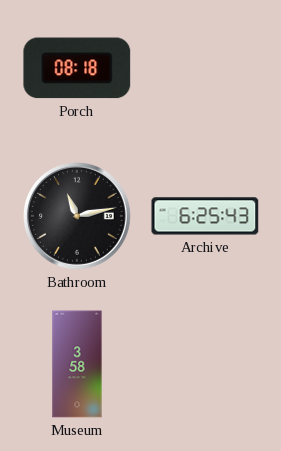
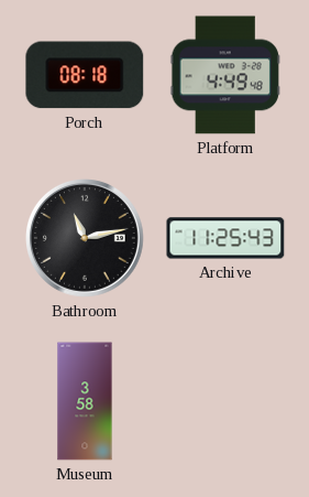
Platform: none -> 4:49 (225, 75)
Archive: 6:25 -> 11:25 (225, 238)
